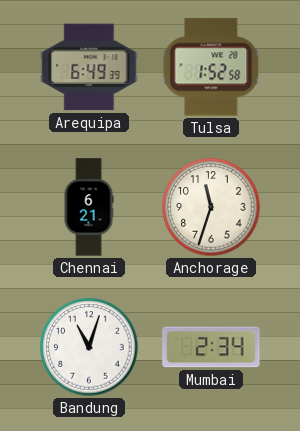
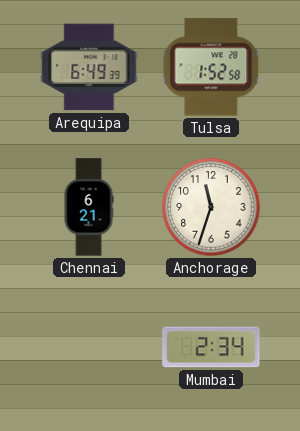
Bandung: 11:03 -> none (89, 347)
